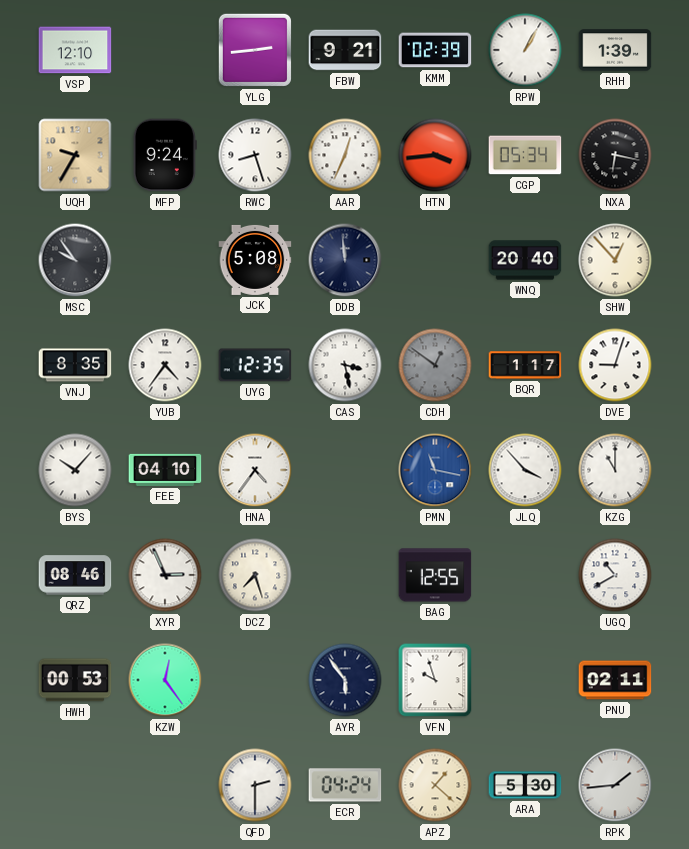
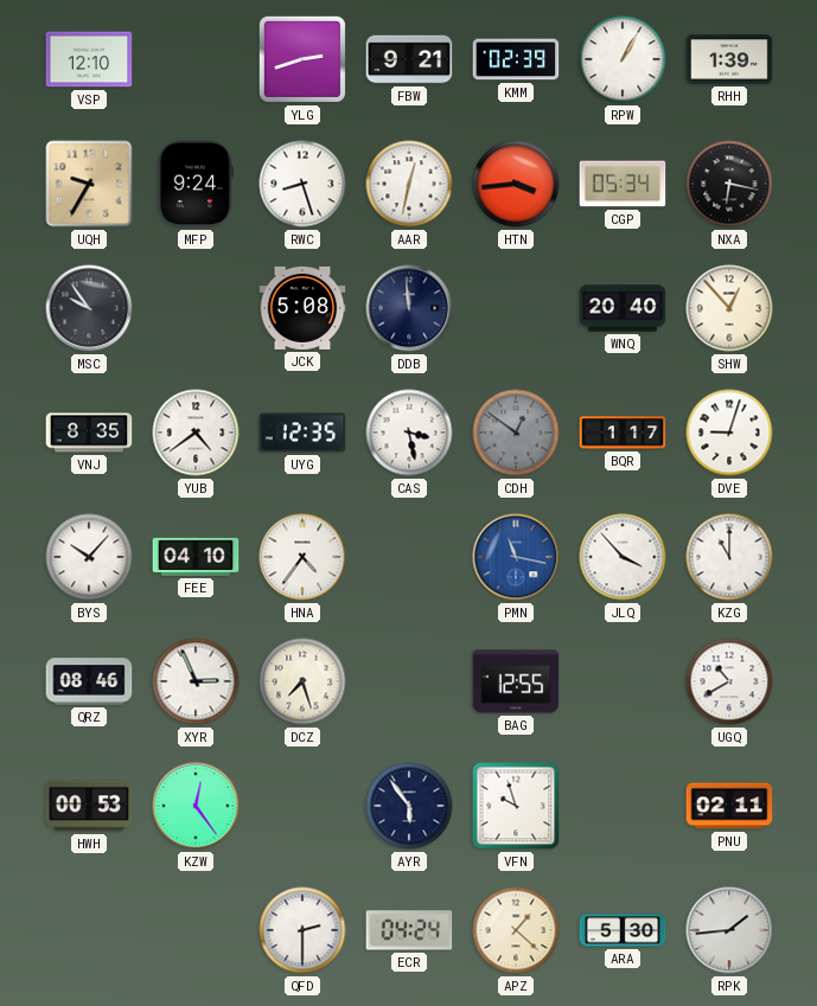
YLG: 2:44 -> 2:42 (302, 59)
AAR: 12:34 -> 12:32 (409, 184)
YUB: 4:36 -> 4:39 (196, 432)
